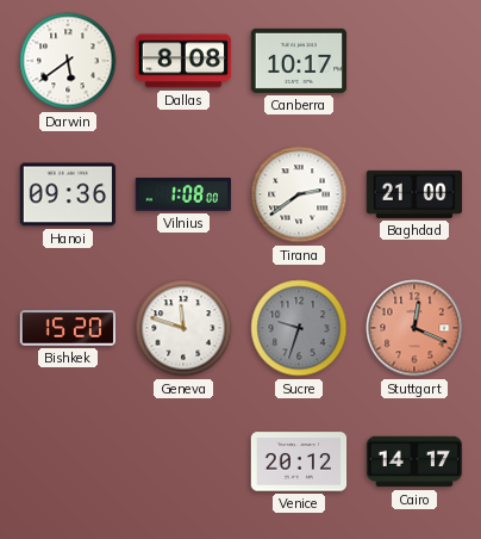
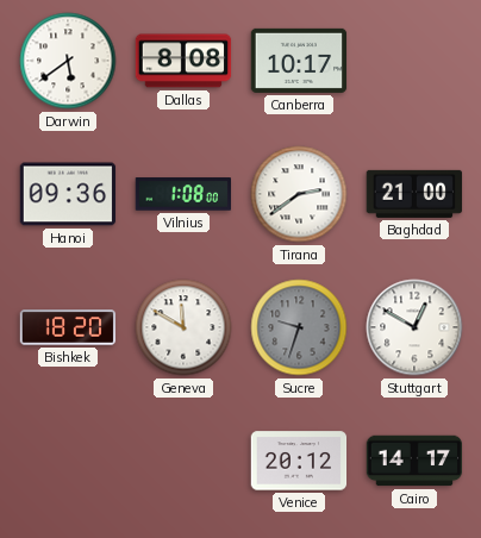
Bishkek: 15:20 -> 18:20 (68, 327)
Geneva: 11:48 -> 11:50 (183, 327)
Stuttgart: 12:19 -> 12:50 (414, 327)
Stuttgart dial: salmon -> white (414, 327)
